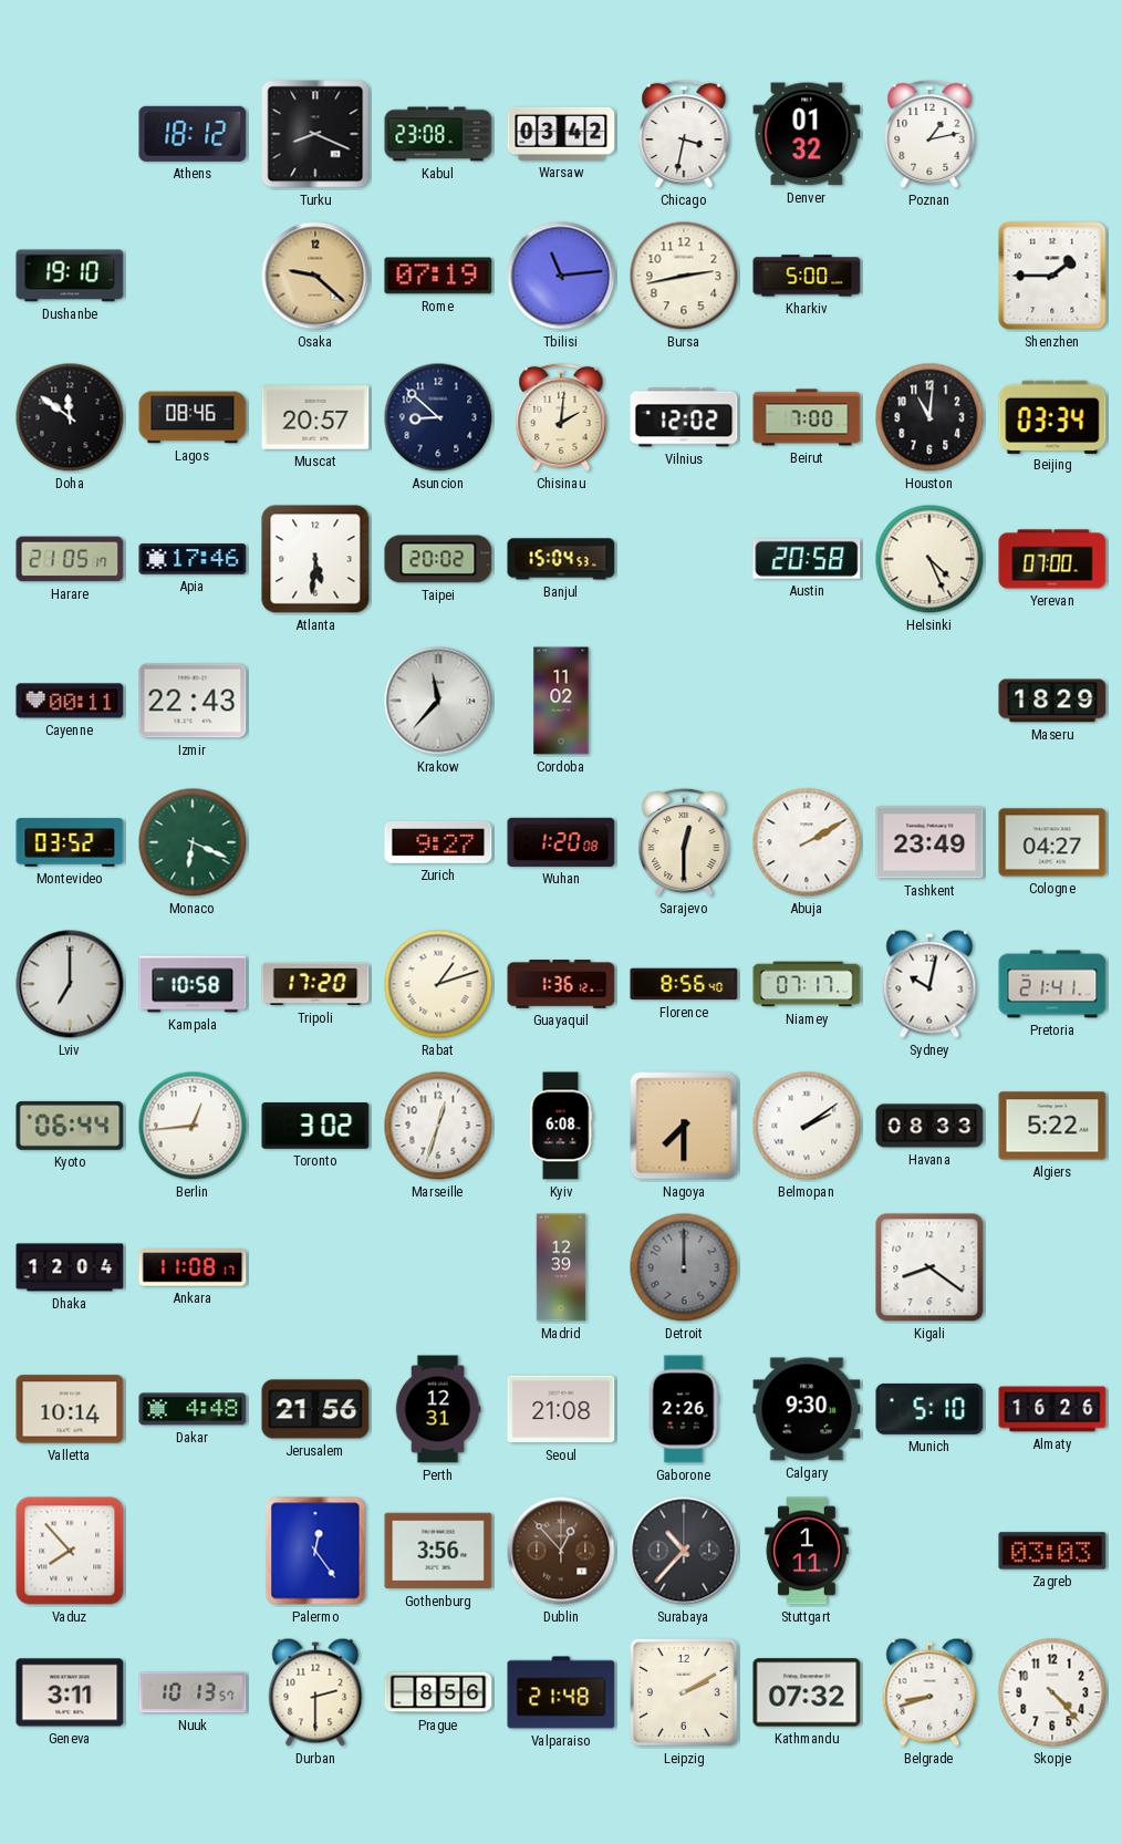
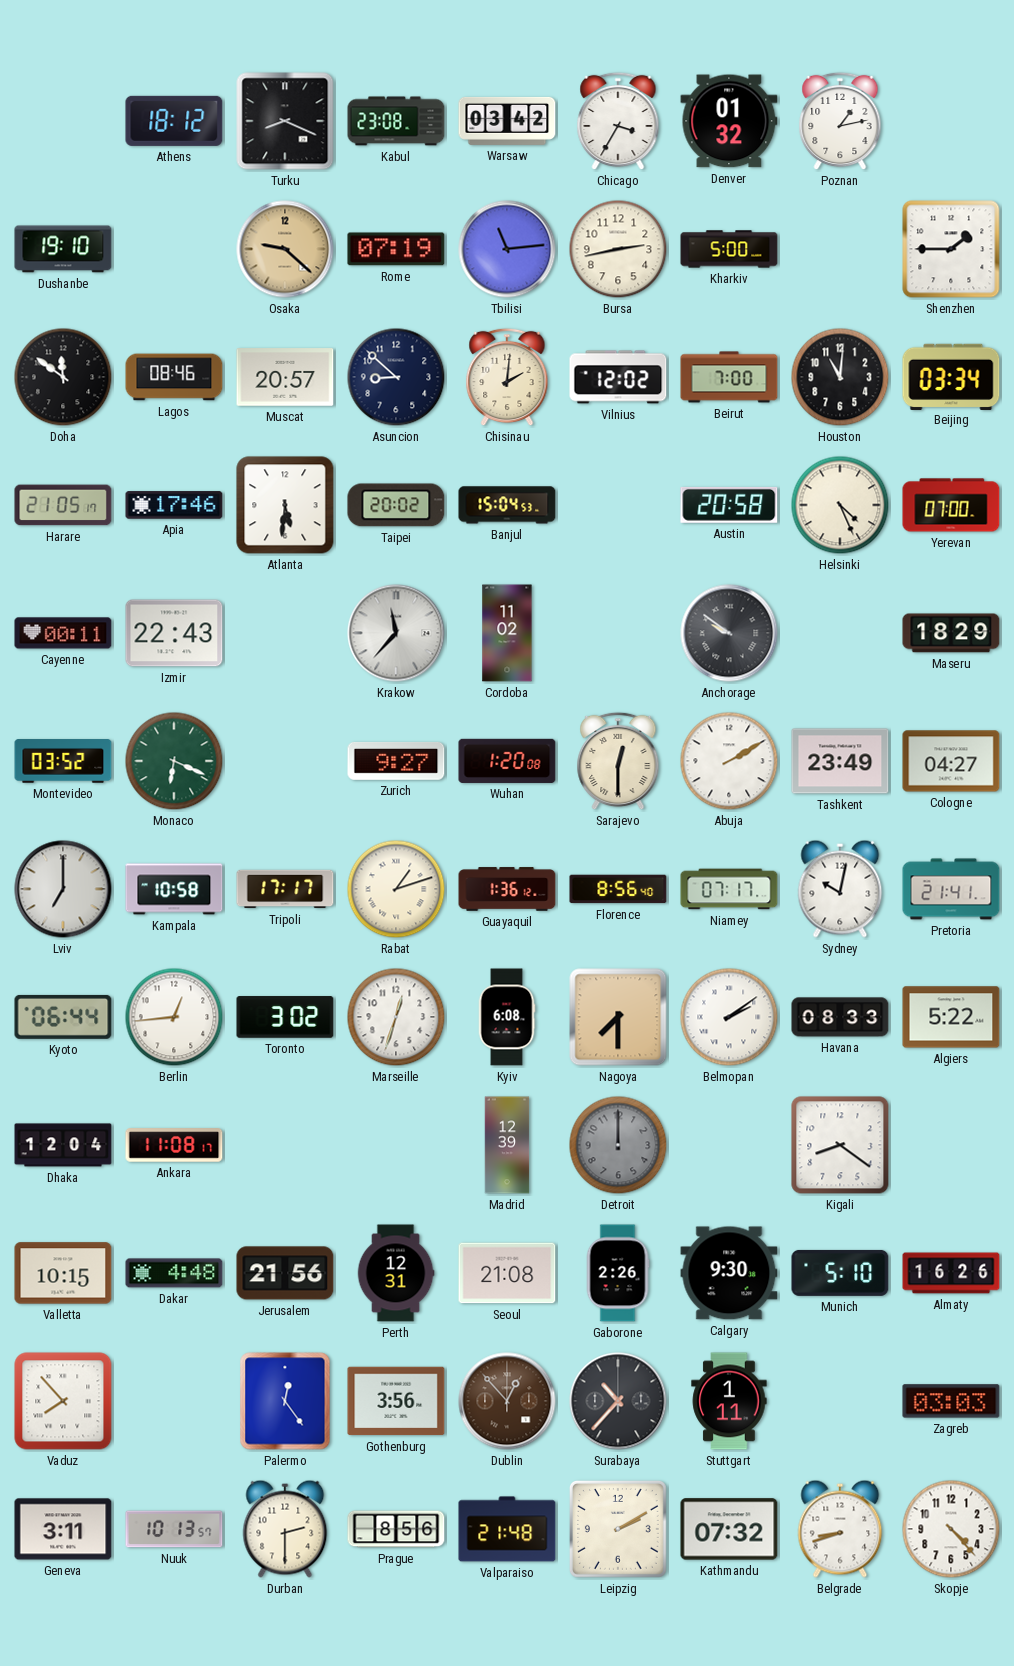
Chicago: 3:32 -> 3:35 (618, 121)
Anchorage: none -> 9:51 (729, 633)
Tripoli: 17:20 -> 17:17 (285, 889)
Valletta: 10:14 -> 10:15 (63, 1273)
